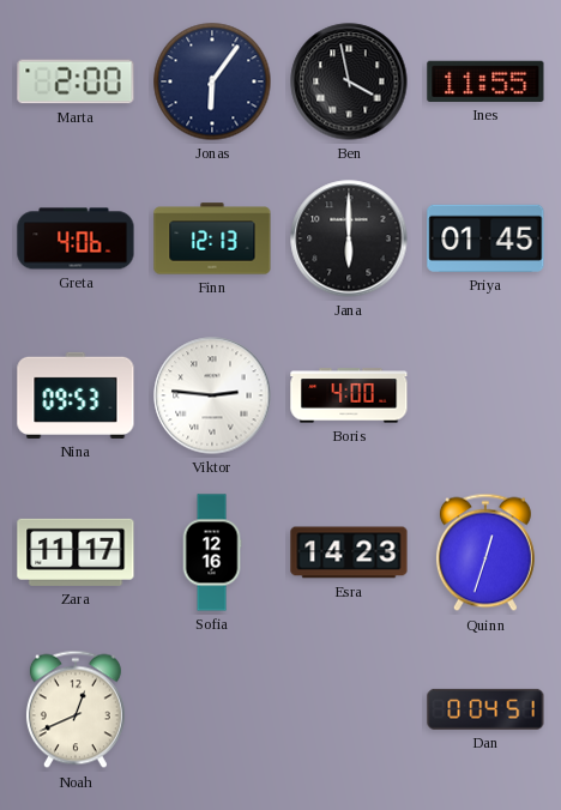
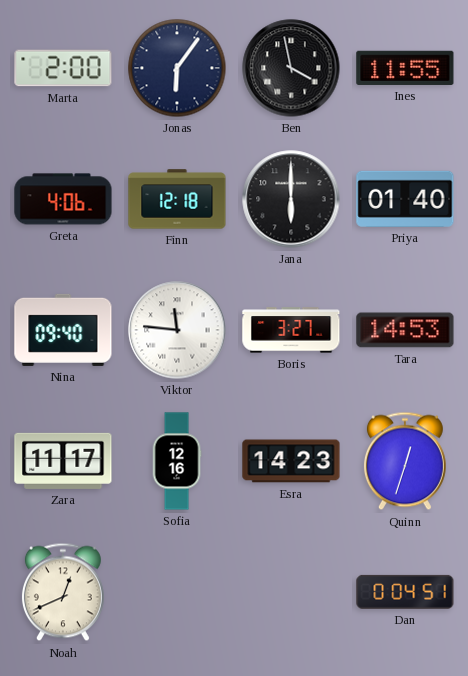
Finn: 12:13 -> 12:18 (177, 199)
Priya: 01:45 -> 01:40 (405, 199)
Nina: 09:53 -> 09:40 (63, 330)
Viktor: 2:46 -> 11:46 (177, 330)
Boris: 4:00 -> 3:27 (291, 330)
Tara: none -> 14:53 (405, 330)
